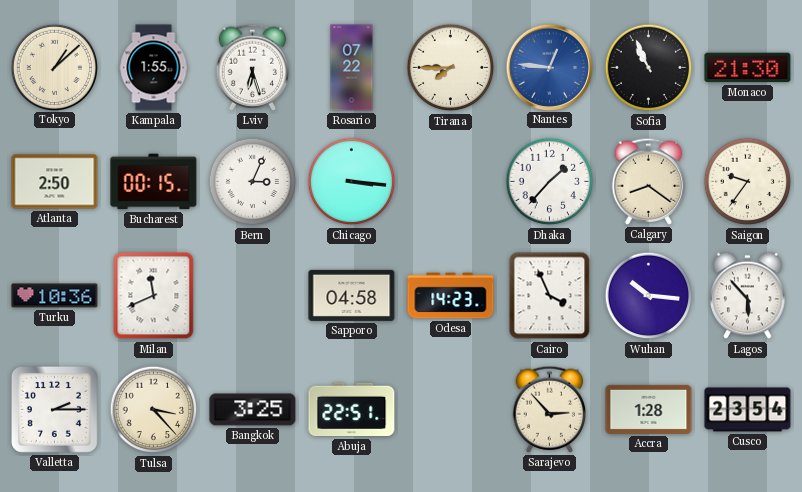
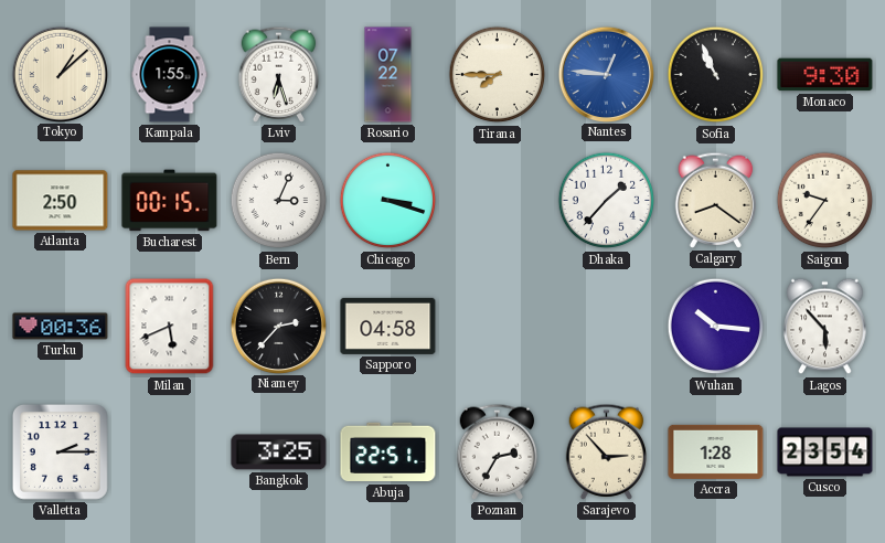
Monaco: 21:30 -> 9:30 (825, 75)
Chicago: 3:16 -> 3:18 (388, 201)
Turku: 10:36 -> 00:36 (61, 327)
Milan: 11:41 -> 5:41 (170, 327)
Niamey: none -> 2:37 (278, 326)
Odesa: 14:23 -> none (451, 296)
Cairo: 3:56 -> none (550, 296)
Tulsa: 3:23 -> none (154, 410)
Poznan: none -> 2:35 (498, 451)
